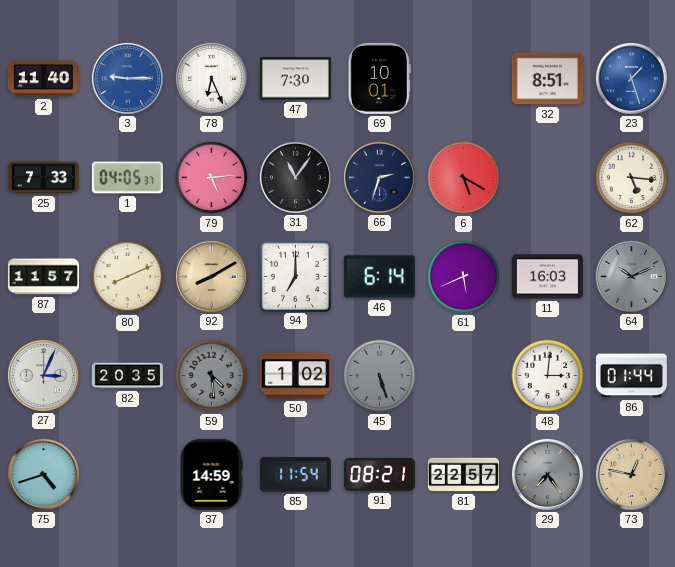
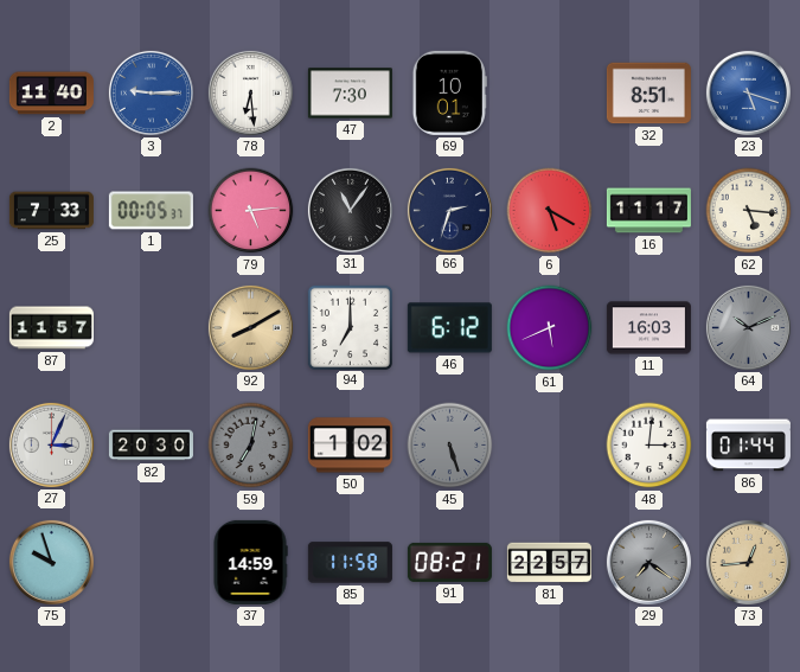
78: 6:26 -> 6:29 (250, 92)
23: 1:27 -> 5:18 (748, 92)
1: 04:05 -> 00:05 (151, 211)
16: none -> 11:17 (648, 211)
80: 8:11 -> none (128, 277)
46: 6:14 -> 6:12 (449, 328)
82: 20:35 -> 20:30 (151, 446)
59: 4:29 -> 7:02 (251, 446)
75: 4:42 -> 9:57 (51, 562)
85: 11:54 -> 11:58 (350, 563)
29: 7:24 -> 7:21 (648, 562)
73: 12:47 -> 12:44 (748, 562)
